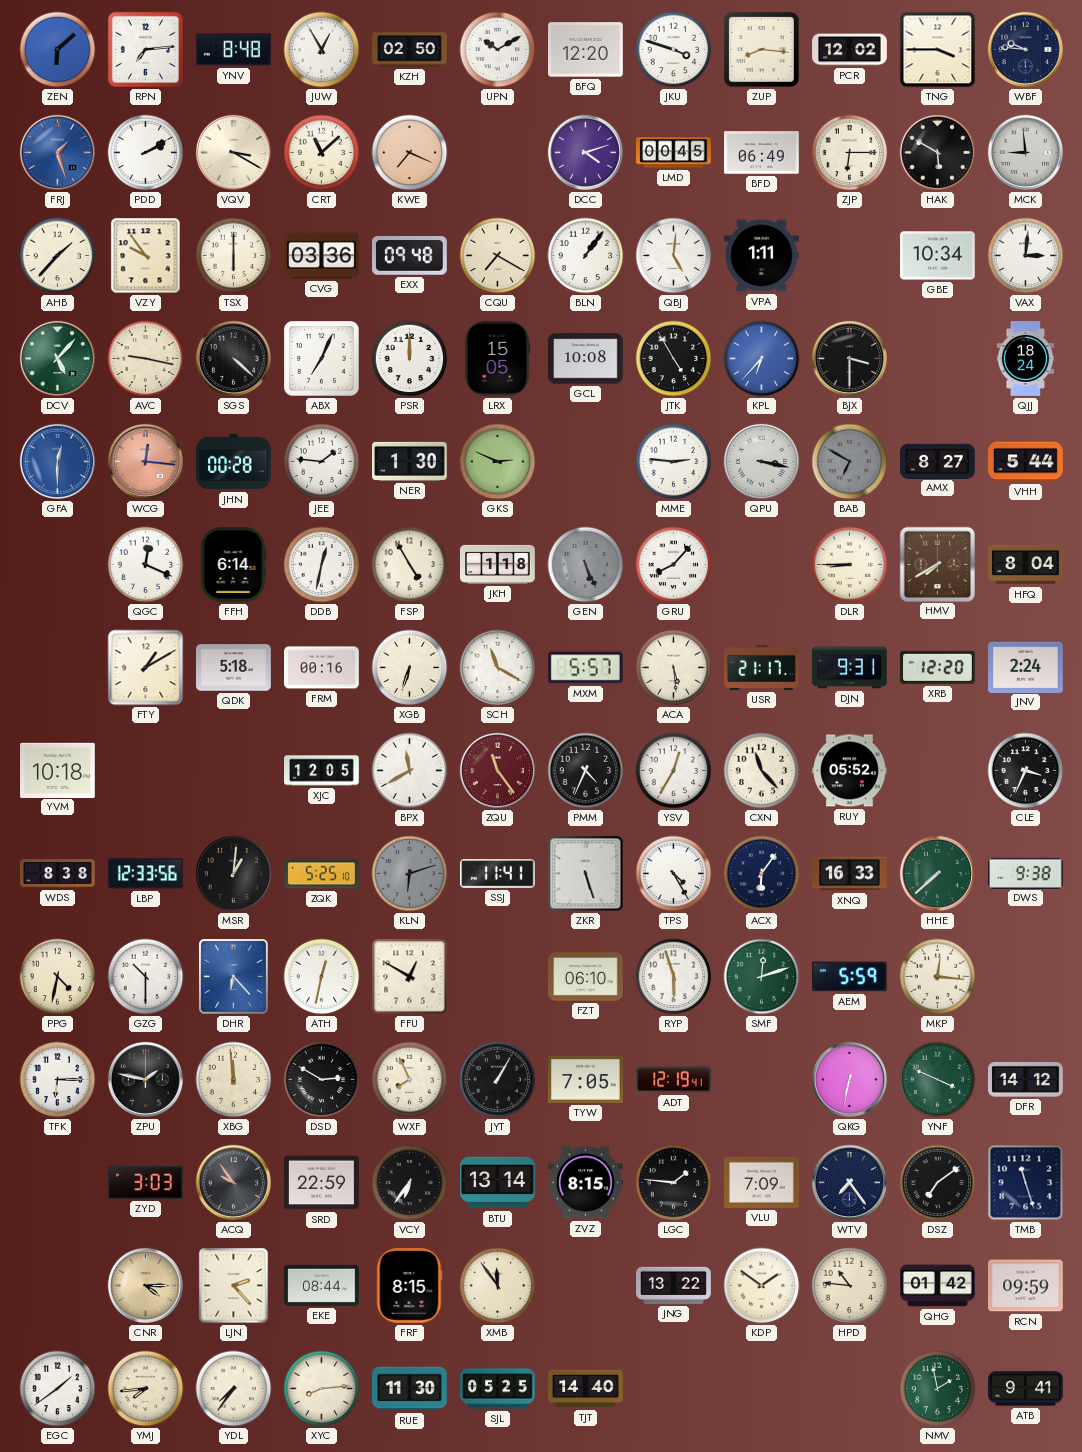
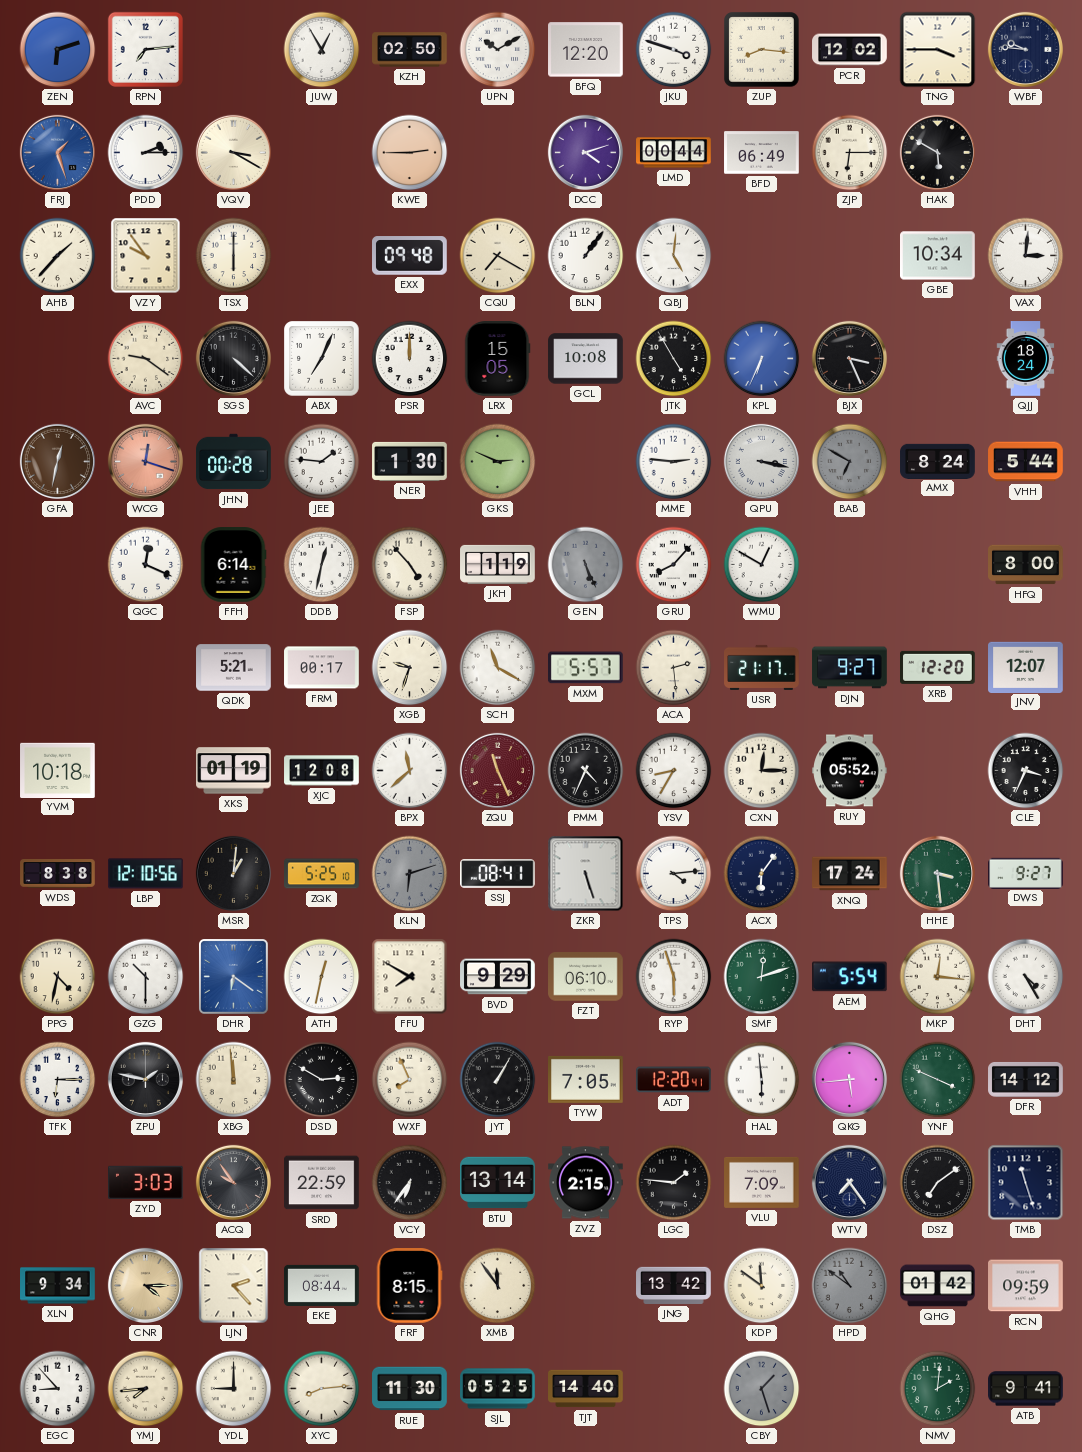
ZEN: 6:08 -> 6:12 (58, 50)
YNV: 8:48 -> none (234, 50)
PDD: 2:10 -> 2:15 (146, 153)
CRT: 11:08 -> none (322, 153)
KWE: 7:19 -> 2:45 (410, 153)
LMD: 00:45 -> 00:44 (674, 153)
MCK: 8:59 -> none (1025, 152)
CVG: 03:36 -> none (322, 256)
VPA: 1:11 -> none (762, 256)
DCV: 5:07 -> none (57, 358)
AVC: 9:17 -> 9:21 (146, 359)
KPL: 6:37 -> 6:34 (762, 359)
BJX: 3:30 -> 3:26 (849, 358)
GFA: 12:30 -> 12:32 (57, 461)
GFA dial: blue -> brown (57, 461)
WCG: 12:16 -> 12:18 (145, 461)
AMX: 8:27 -> 8:24 (938, 461)
FSP: 4:55 -> 4:53 (410, 565)
JKH: 1:18 -> 1:19 (498, 564)
WMU: none -> 12:50 (762, 565)
DLR: 8:45 -> none (850, 565)
HMV: 7:40 -> none (937, 564)
HFQ: 8:04 -> 8:00 (1026, 565)
FTY: 1:10 -> none (146, 668)
QDK: 5:18 -> 5:21 (234, 668)
FRM: 00:16 -> 00:17 (322, 668)
XGB: 6:33 -> 9:33 (410, 668)
ACA: 5:29 -> 2:29 (674, 668)
DJN: 9:31 -> 9:27 (850, 668)
JNV: 2:24 -> 12:07 (1026, 667)
XKS: none -> 01:19 (234, 771)
XJC: 12:05 -> 12:08 (322, 771)
BPX: 11:40 -> 11:38 (410, 771)
ZQU: 11:24 -> 11:26 (497, 770)
YSV: 12:35 -> 8:35 (674, 771)
CXN: 11:23 -> 12:15 (762, 771)
LBP: 12:33 -> 12:10 (146, 874)
SSJ: 11:41 -> 08:41 (498, 874)
TPS: 4:25 -> 4:14 (674, 874)
XNQ: 16:33 -> 17:24 (850, 874)
HHE: 7:38 -> 3:29 (937, 873)
DWS: 9:38 -> 9:27 (1026, 873)
DHR: 6:23 -> 6:21 (234, 977)
FFU: 12:50 -> 7:50 (410, 977)
BVD: none -> 9:29 (498, 977)
AEM: 5:59 -> 5:54 (850, 977)
DHT: none -> 4:25 (1026, 977)
ADT: 12:19 -> 12:20 (674, 1080)
HAL: none -> 5:59 (762, 1080)
QKG: 6:32 -> 5:44 (849, 1079)
ZVZ: 8:15 -> 2:15 (586, 1183)
XLN: none -> 9:34 (58, 1286)
JNG: 13:22 -> 13:42 (674, 1285)
KDP: 1:51 -> 11:51 (762, 1286)
HPD: 10:46 -> 10:51 (850, 1286)
HPD dial: cream -> grey (850, 1286)
EGC: 1:39 -> 8:53 (58, 1389)
YDL: 7:36 -> 9:00 (234, 1389)
CBY: none -> 1:27 (762, 1389)
NMV: 1:58 -> 2:01 (938, 1389)
